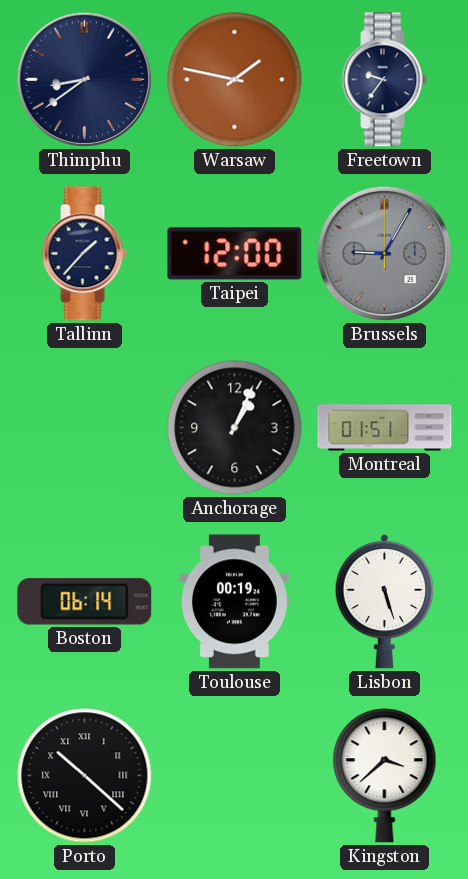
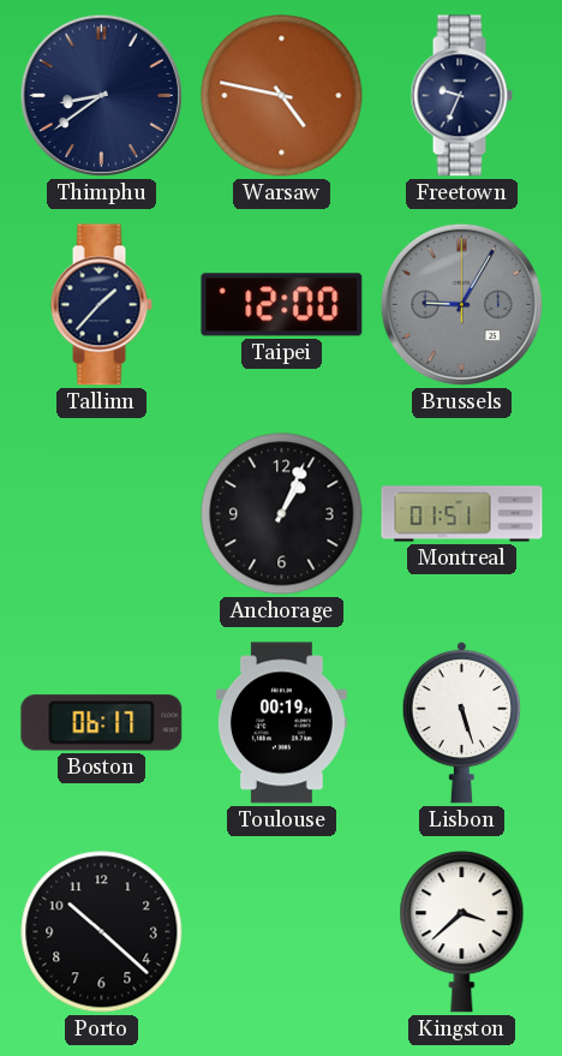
Warsaw: 1:47 -> 4:47 (282, 96)
Freetown: 9:36 -> 9:34 (461, 96)
Boston: 06:14 -> 06:17 (102, 723)
Porto numerals: Roman -> Arabic (102, 932)
